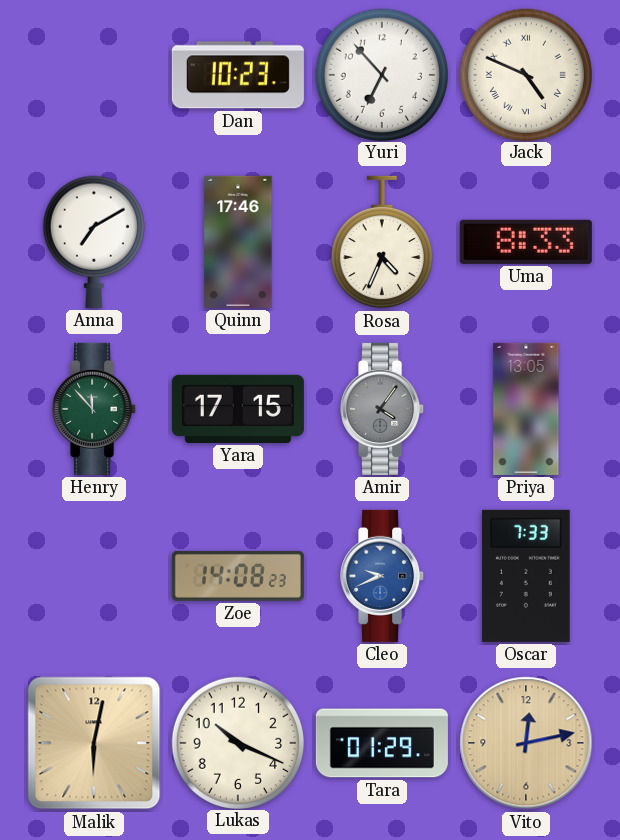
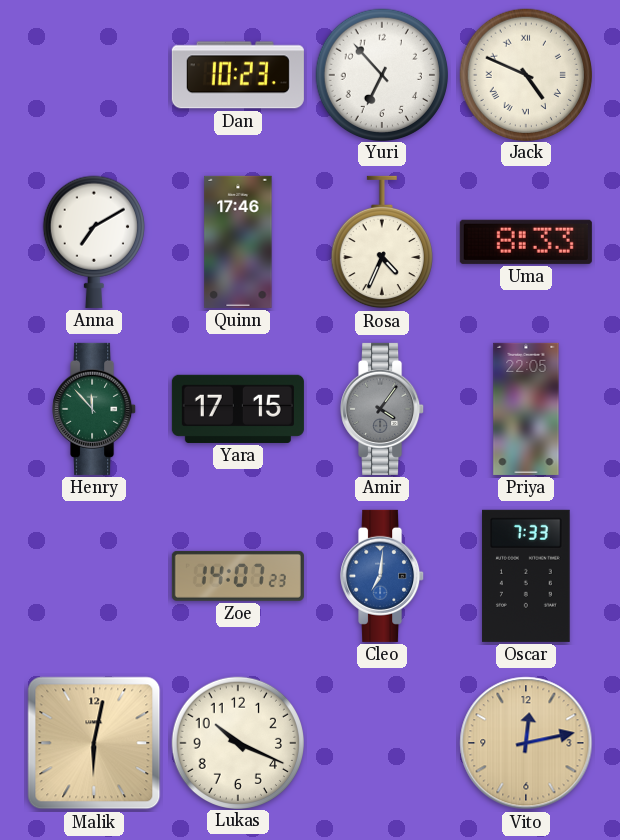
Priya: 13:05 -> 22:05 (526, 409)
Zoe: 14:08 -> 14:07 (238, 576)
Cleo: 9:41 -> 7:01 (383, 576)
Tara: 01:29 -> none (382, 743)
